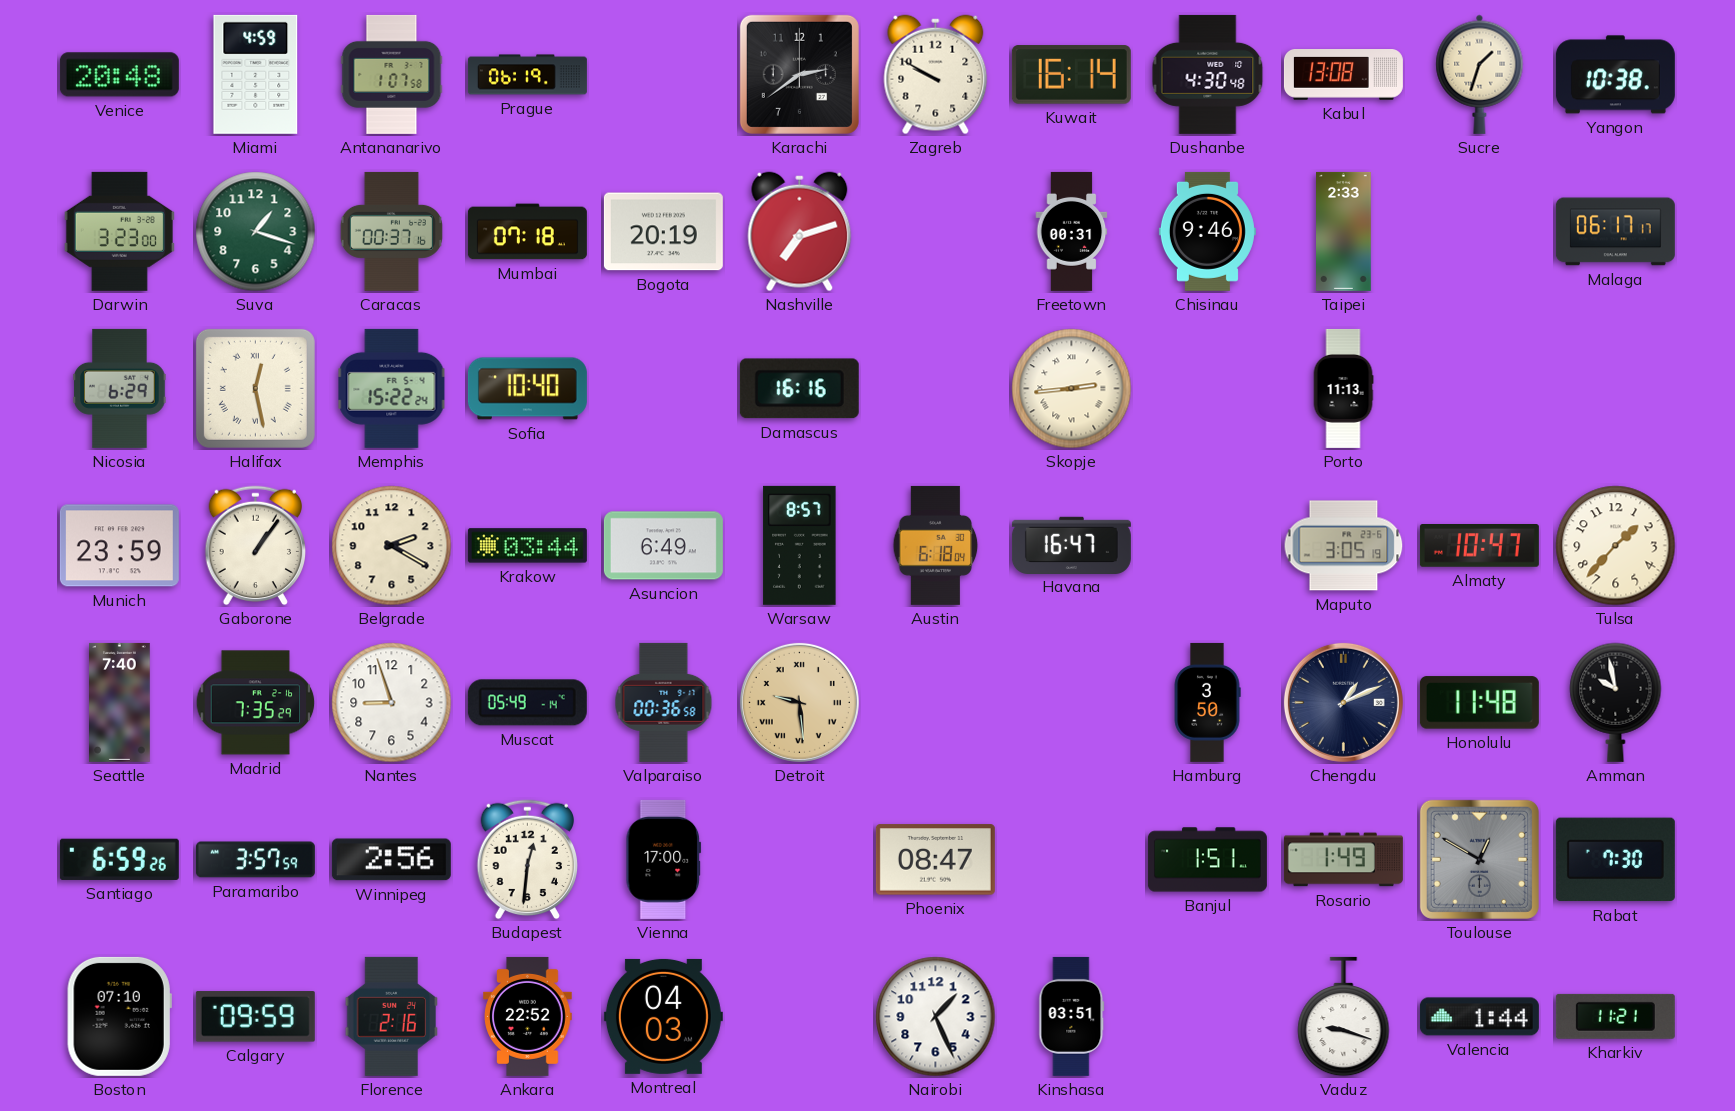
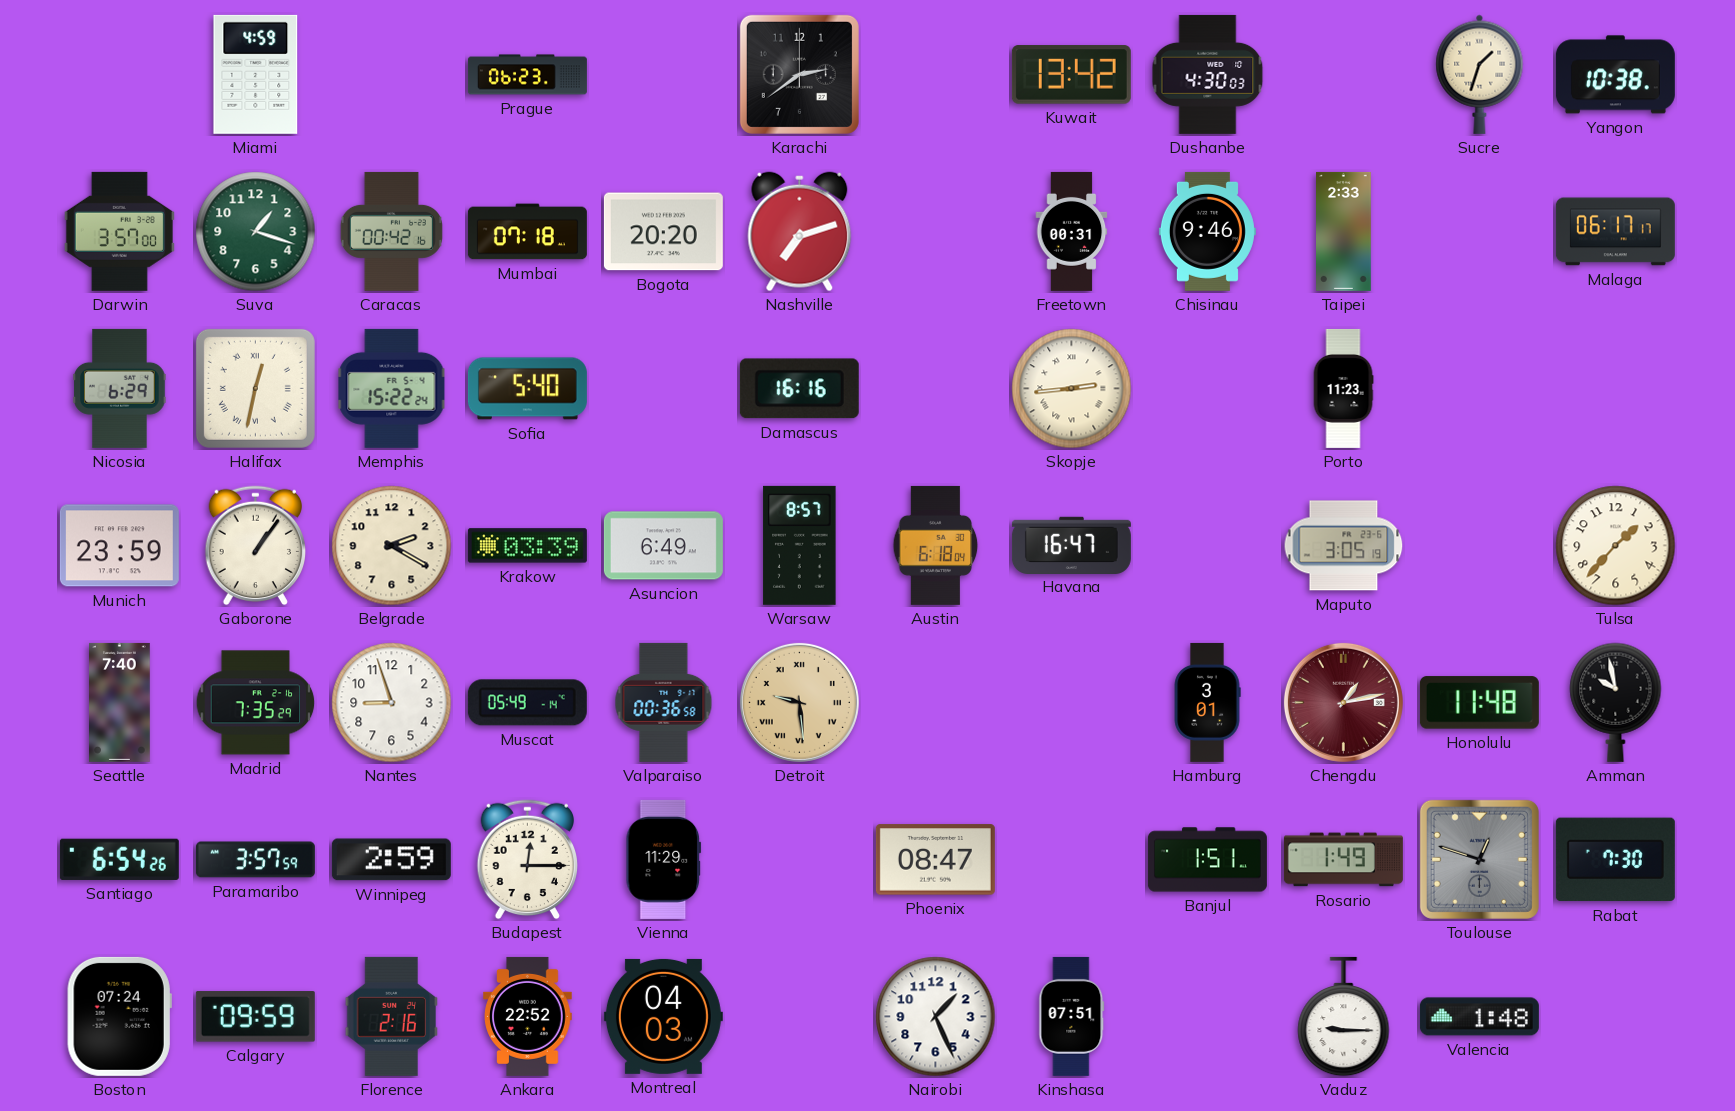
Venice: 20:48 -> none (119, 75)
Antananarivo: 1:07 -> none (392, 74)
Prague: 06:19 -> 06:23 (527, 75)
Zagreb: 9:50 -> none (936, 75)
Kuwait: 16:14 -> 13:42 (1071, 75)
Dushanbe: 4:30:48 -> 4:30:03 (1208, 74)
Kabul: 13:08 -> none (1343, 75)
Darwin: 3:23 -> 3:57 (119, 231)
Caracas: 00:37 -> 00:42 (391, 231)
Bogota: 20:19 -> 20:20 (663, 232)
Halifax: 12:28 -> 12:32 (255, 388)
Sofia: 10:40 -> 5:40 (527, 389)
Porto: 11:13 -> 11:23 (1343, 388)
Krakow: 03:44 -> 03:39 (527, 546)
Almaty: 10:47 -> none (1479, 546)
Hamburg: 3:50 -> 3:01 (1207, 702)
Chengdu: 1:11 -> 1:13 (1343, 702)
Chengdu dial: navy -> burgundy (1343, 702)
Santiago: 6:59 -> 6:54 (119, 859)
Winnipeg: 2:56 -> 2:59 (391, 860)
Budapest: 12:31 -> 12:15 (527, 860)
Vienna: 17:00 -> 11:29 (664, 859)
Toulouse: 12:50 -> 12:48 (1479, 859)
Boston: 07:10 -> 07:24 (119, 1016)
Kinshasa: 03:51 -> 07:51 (1072, 1016)
Vaduz: 9:18 -> 9:15 (1344, 1017)
Valencia: 1:44 -> 1:48 (1479, 1017)
Kharkiv: 11:21 -> none (1615, 1016)
